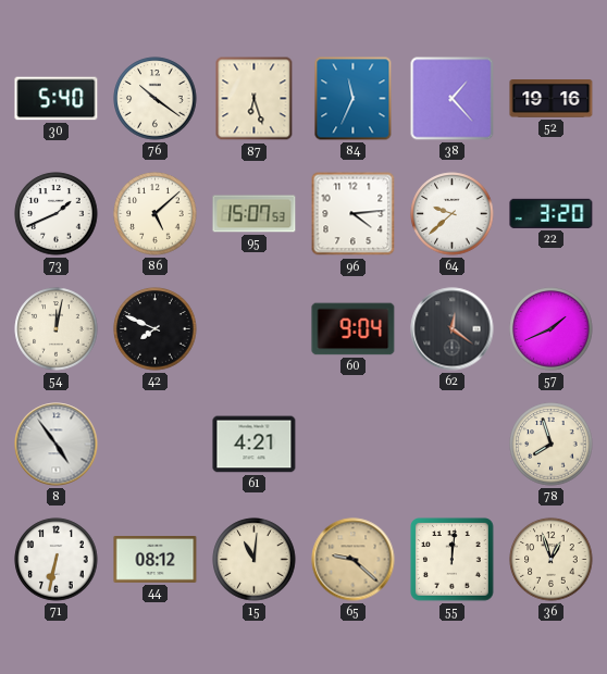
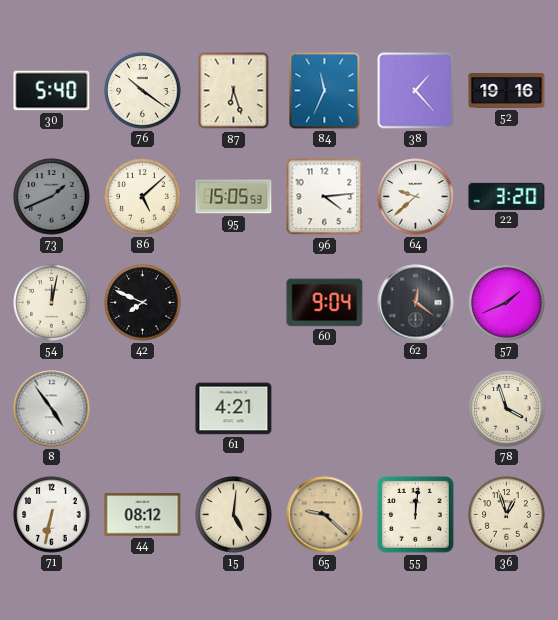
73 dial: white -> grey (52, 197)
95: 15:07 -> 15:05 (234, 197)
78: 7:57 -> 3:57 (507, 409)
15: 11:01 -> 5:01 (234, 515)
